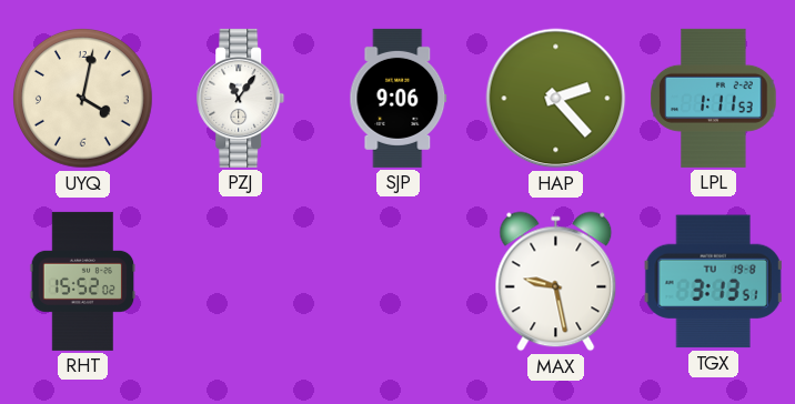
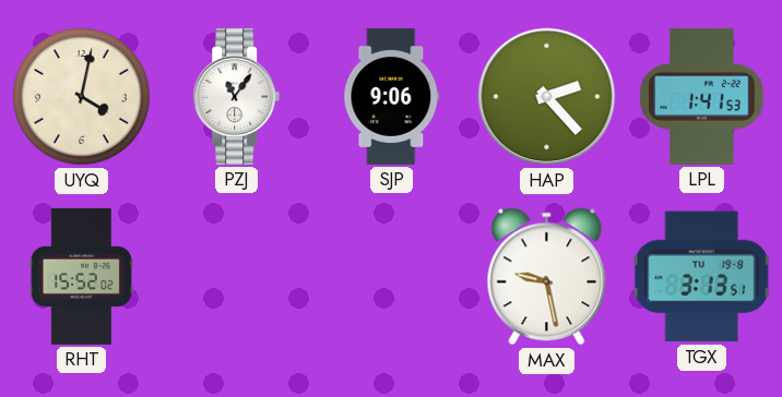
LPL: 1:11 -> 1:41 (702, 96)
